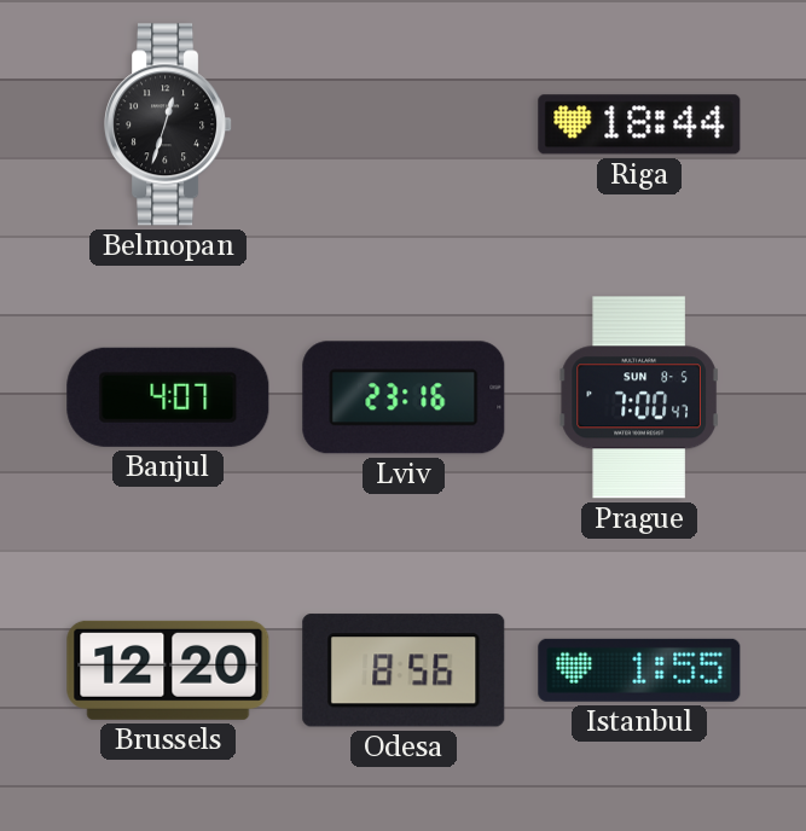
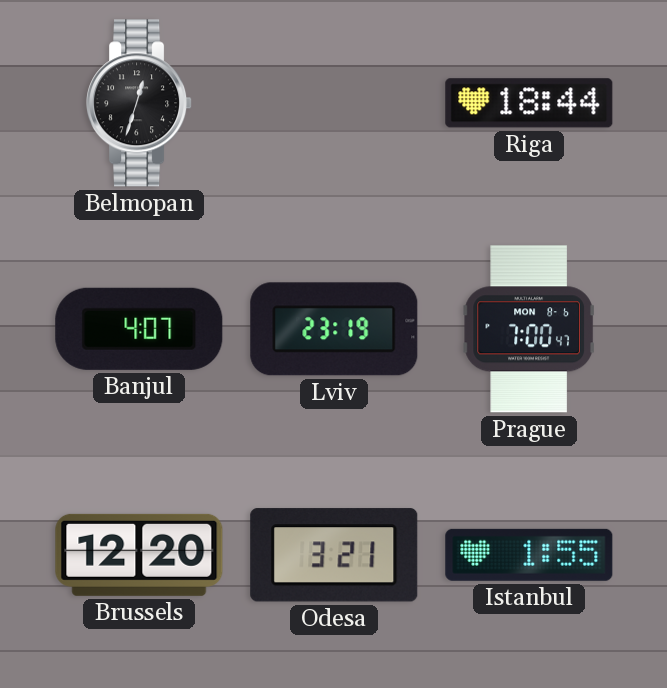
Lviv: 23:16 -> 23:19 (334, 329)
Prague date: SUN 8-5 -> MON 8-6 (529, 329)
Odesa: 8:56 -> 3:21 (334, 555)
